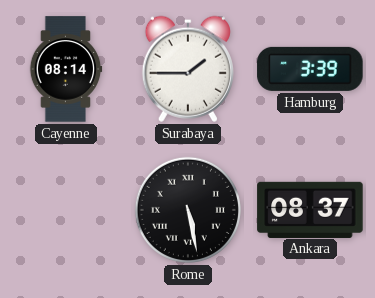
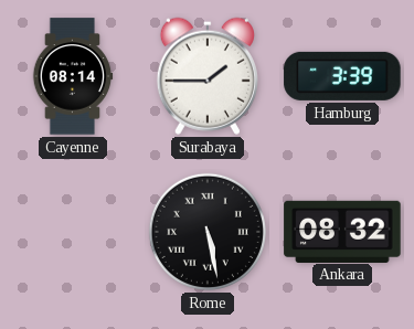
Ankara: 08:37 -> 08:32 (342, 231)
